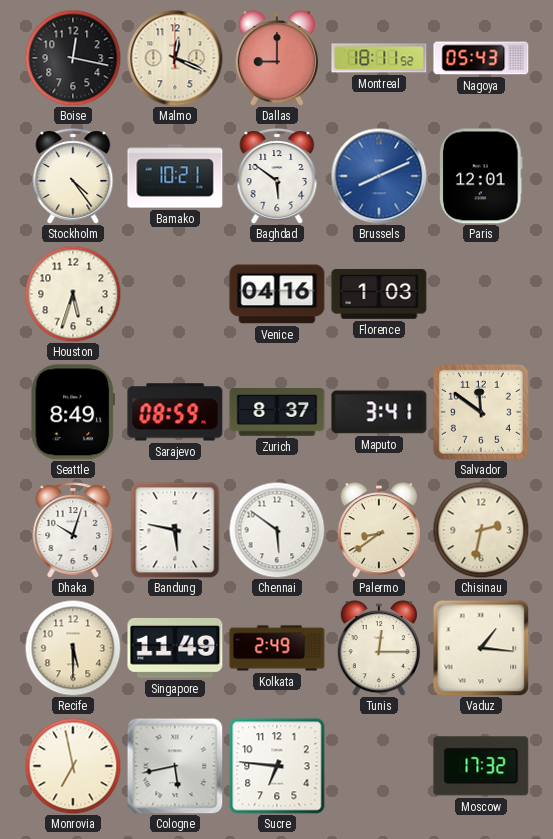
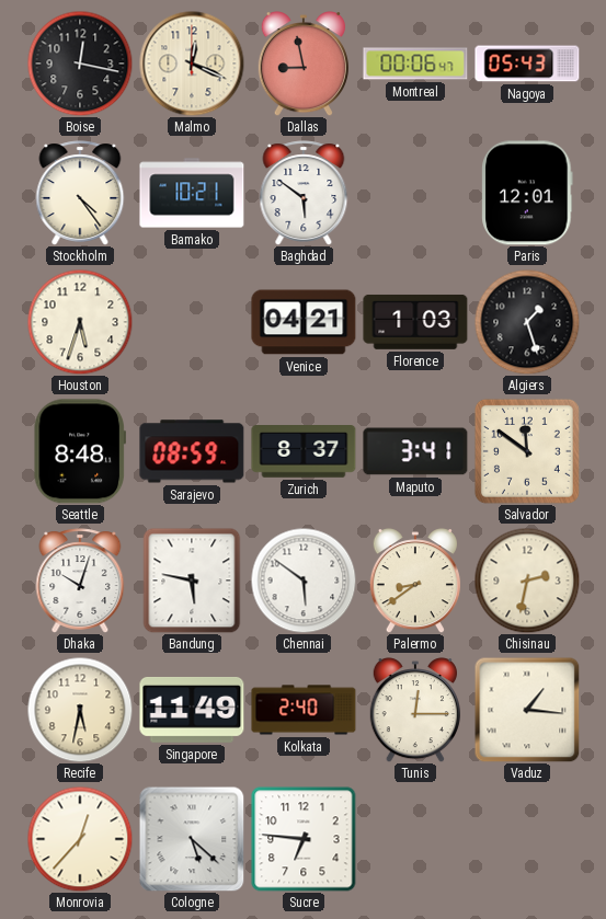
Dallas: 9:00 -> 8:58 (304, 64)
Montreal: 18:11 -> 00:06 (415, 64)
Brussels: 8:11 -> none (379, 176)
Venice: 04:16 -> 04:21 (304, 322)
Algiers: none -> 1:27 (527, 322)
Seattle: 8:49 -> 8:48 (79, 451)
Recife: 5:30 -> 5:32 (80, 710)
Kolkata: 2:49 -> 2:40 (304, 710)
Monrovia: 6:58 -> 12:37 (80, 839)
Cologne: 5:43 -> 5:22 (192, 839)
Moscow: 17:32 -> none (481, 766)
